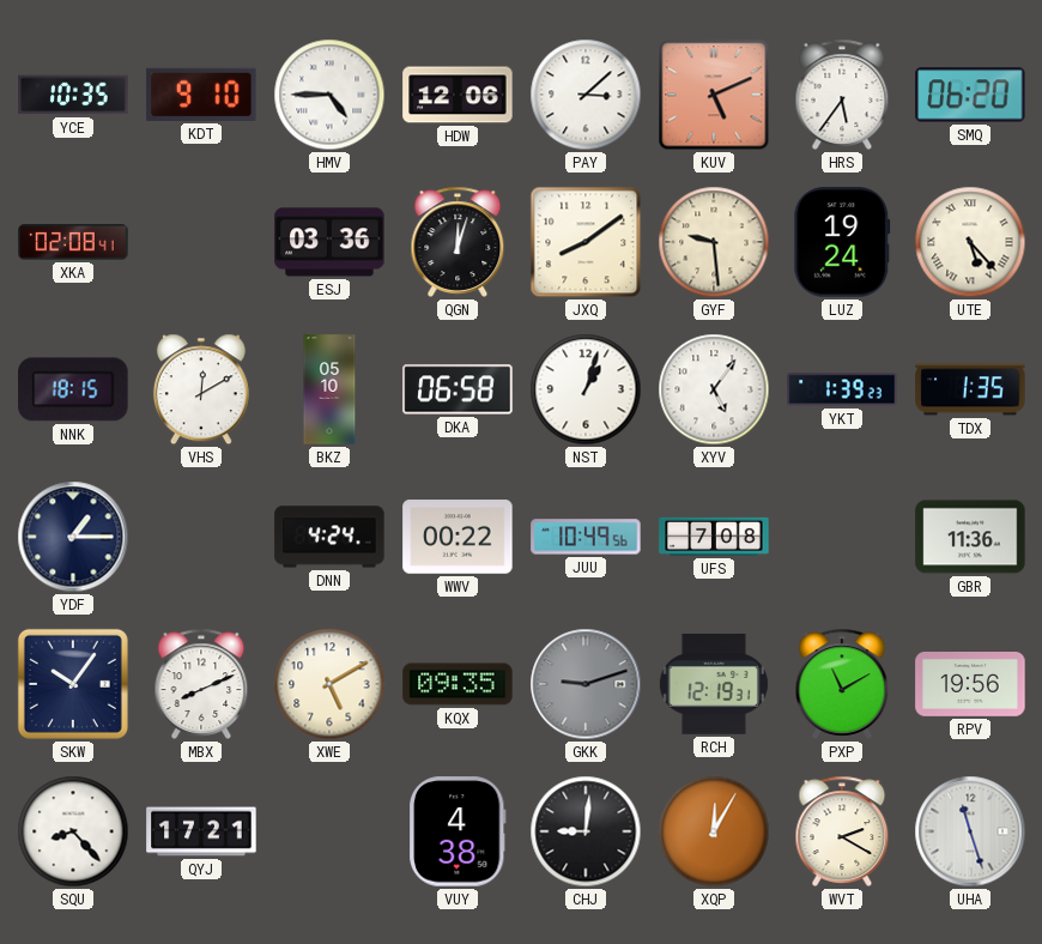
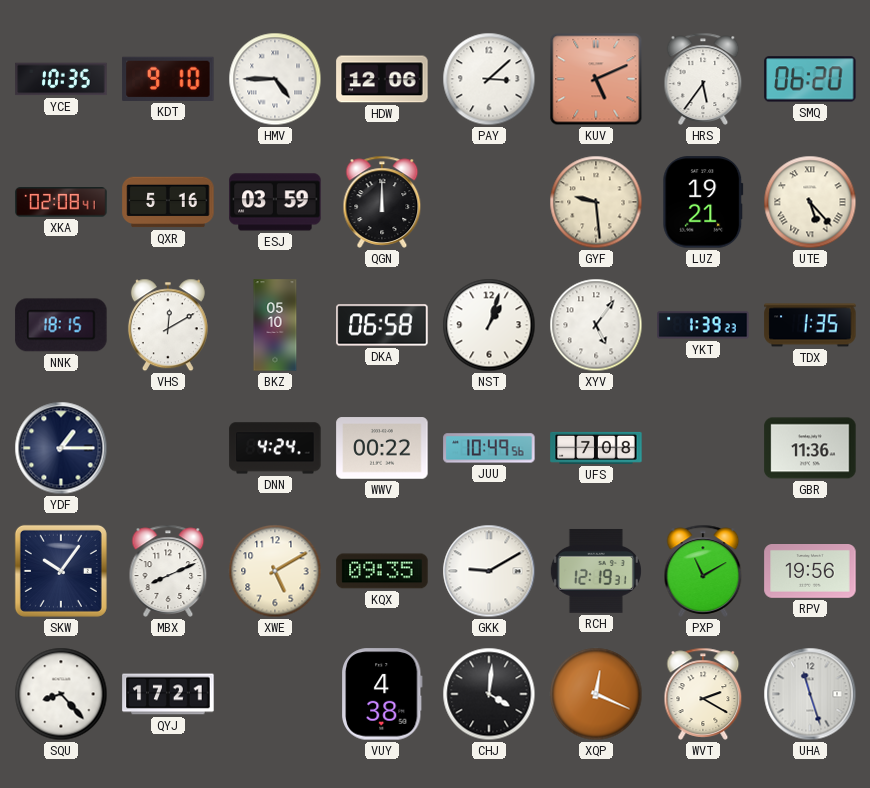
QXR: none -> 5:16 (168, 202)
ESJ: 03:36 -> 03:59 (275, 202)
QGN: 12:03 -> 12:00 (382, 202)
JXQ: 8:09 -> none (586, 242)
LUZ: 19:24 -> 19:21 (703, 202)
GKK: 9:12 -> 9:10 (489, 571)
GKK dial: grey -> white (489, 571)
CHJ: 9:01 -> 4:01 (489, 694)
XQP: 12:05 -> 12:19 (596, 694)
